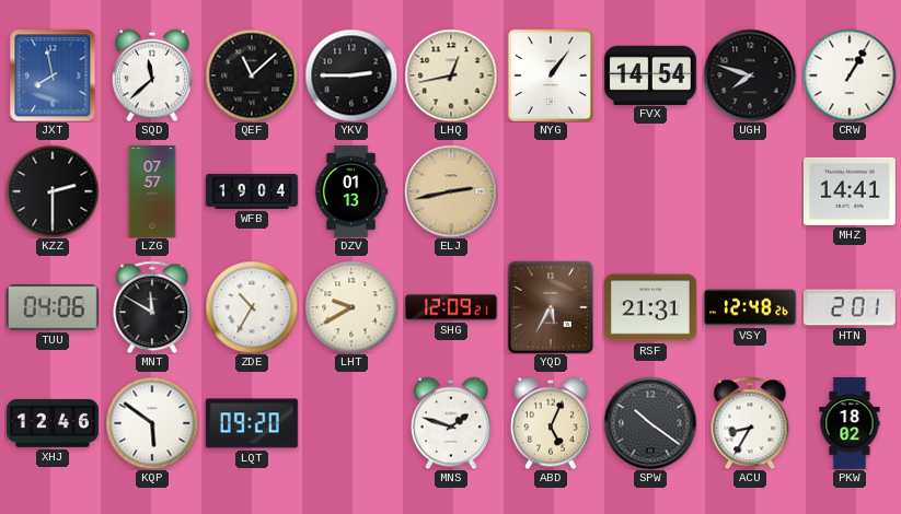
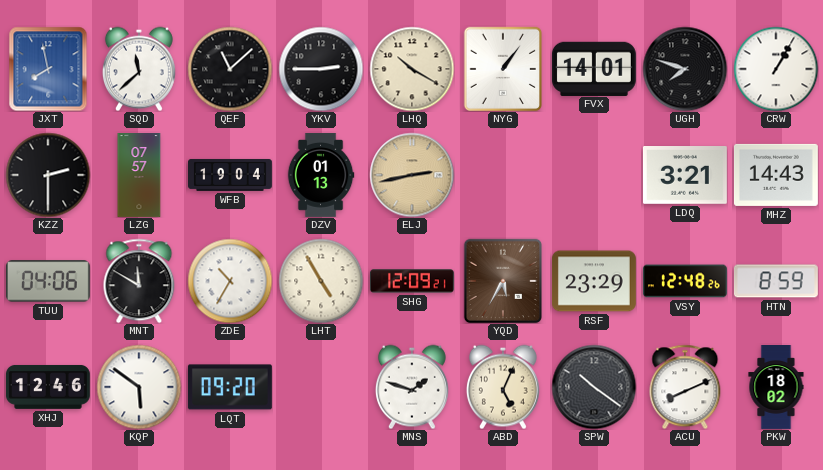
LHQ: 12:43 -> 10:20 (412, 69)
FVX: 14:54 -> 14:01 (594, 68)
LDQ: none -> 3:21 (685, 176)
MHZ: 14:41 -> 14:43 (776, 175)
LHT: 9:40 -> 4:55 (321, 281)
RSF: 21:31 -> 23:29 (594, 281)
HTN: 2:01 -> 8:59 (776, 281)
ACU: 8:35 -> 8:11 (685, 387)
